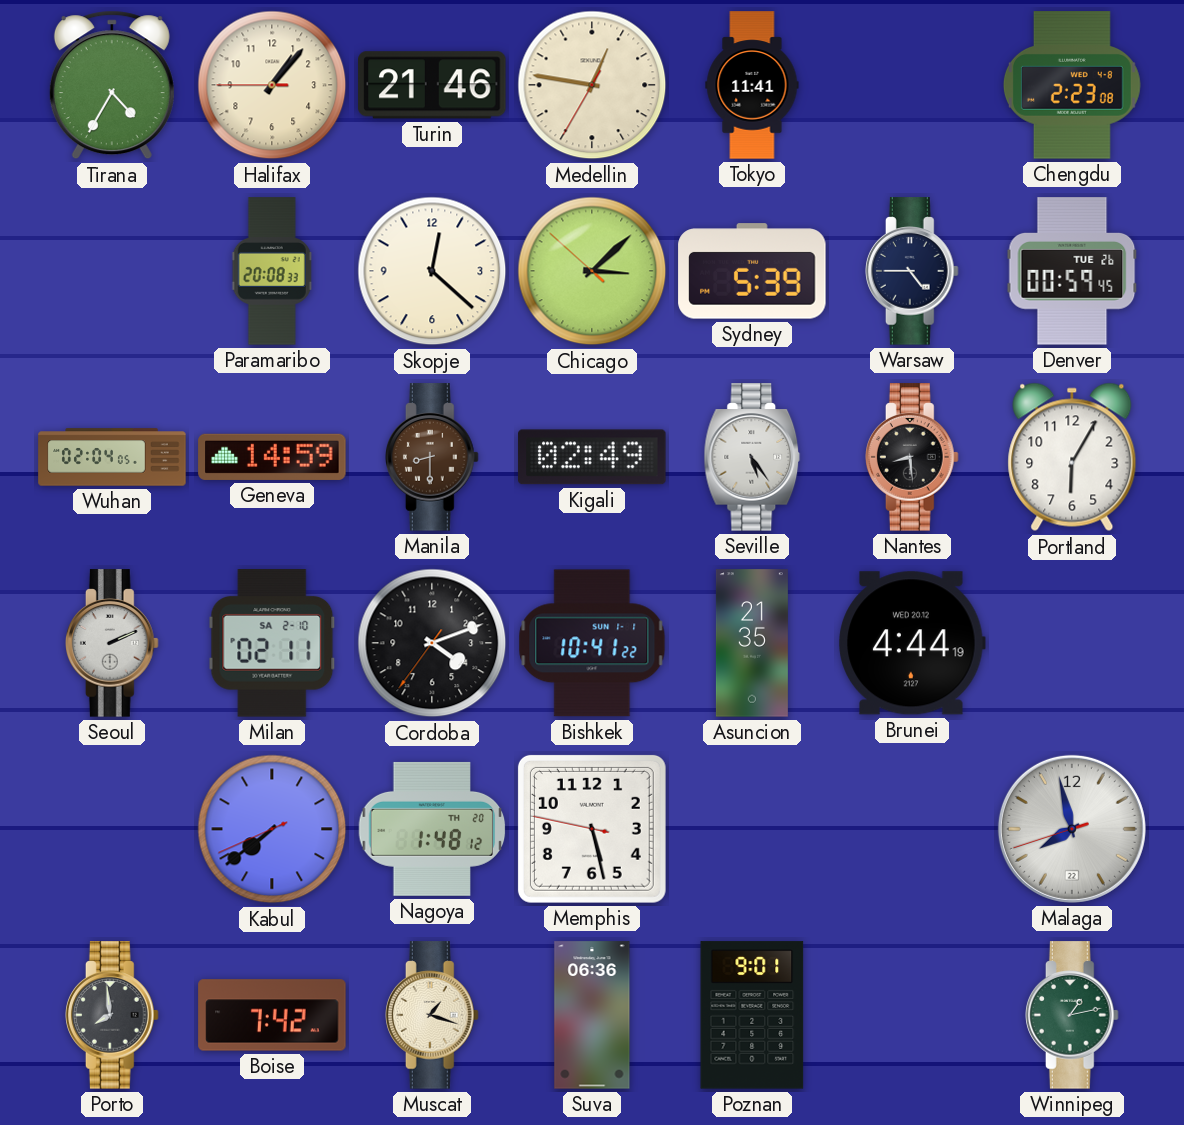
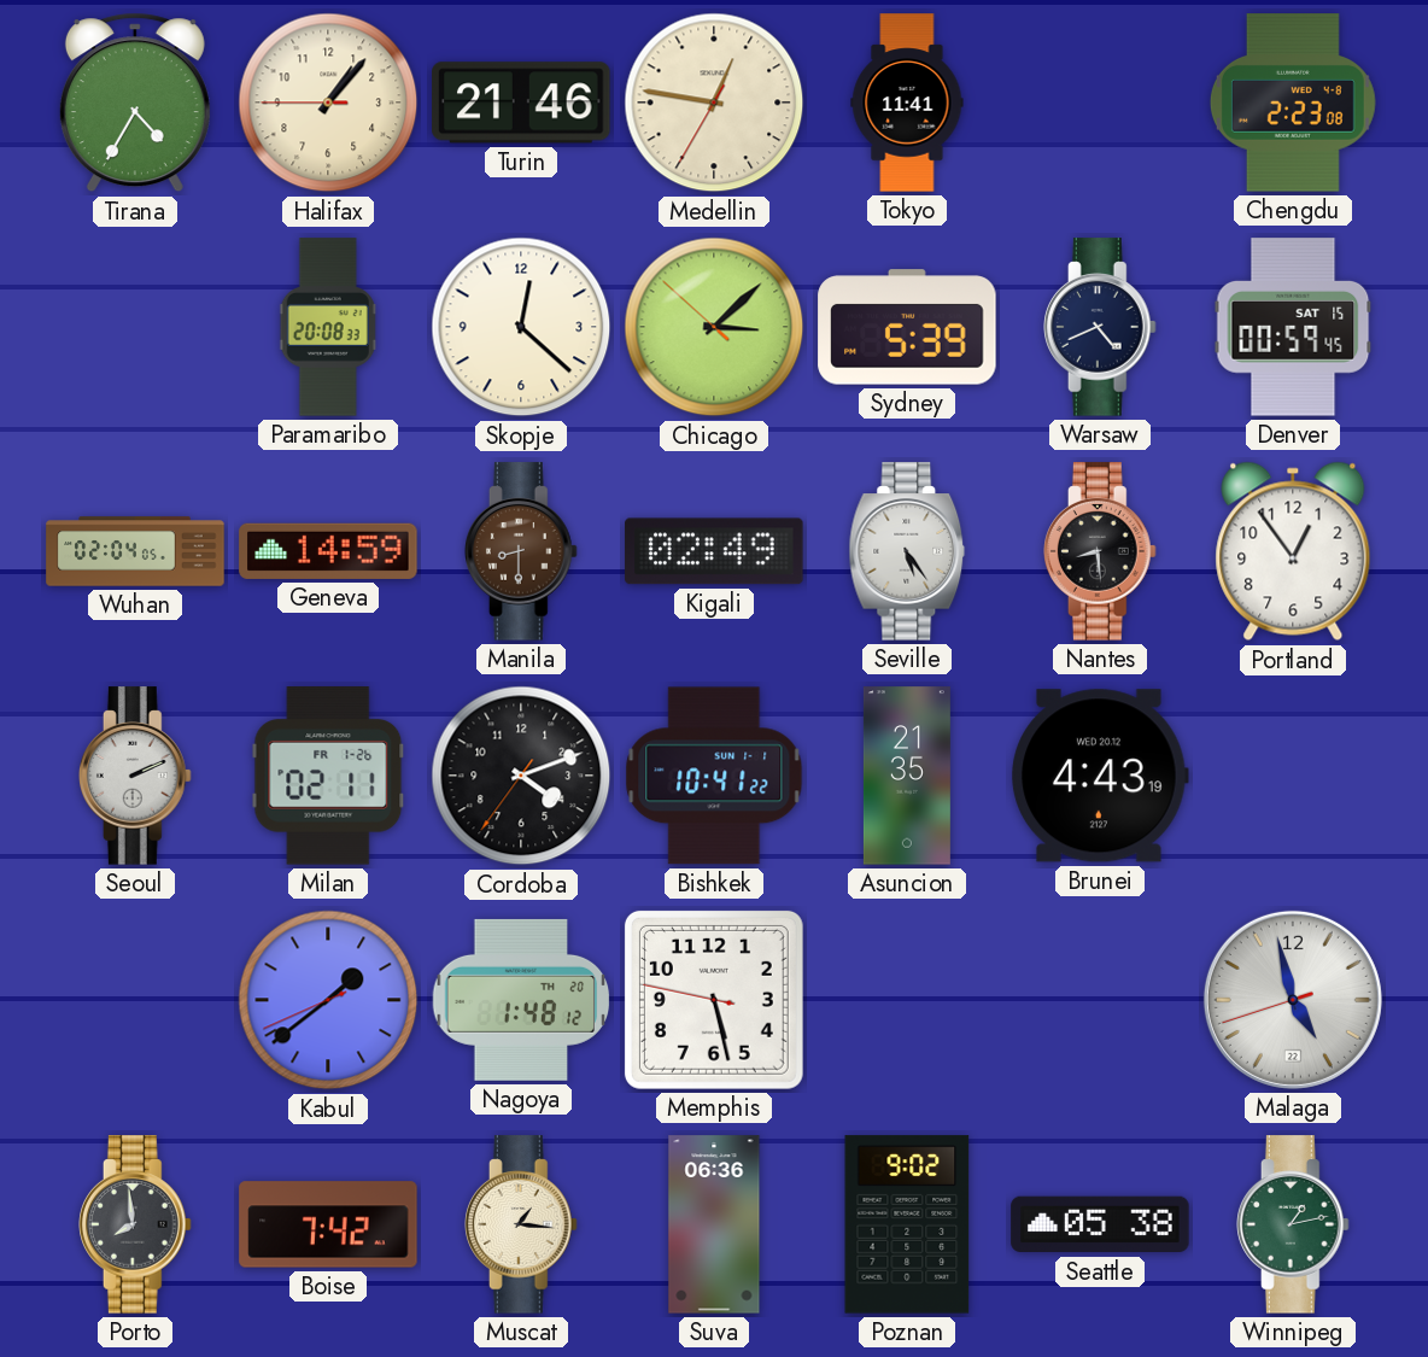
Warsaw: 4:45 -> 4:41 (1101, 327)
Denver date: TUE 26 -> SAT 15 (1293, 327)
Portland: 6:05 -> 12:54 (1293, 551)
Milan date: SA 2-10 -> FR 1-26 (328, 776)
Brunei: 4:44 -> 4:43 (1100, 776)
Kabul: 7:38 -> 1:38 (328, 1000)
Malaga: 7:57 -> 4:57 (1293, 1000)
Muscat: 1:18 -> 1:16 (522, 1224)
Poznan: 9:01 -> 9:02 (907, 1224)
Seattle: none -> 05:38 (1100, 1224)
